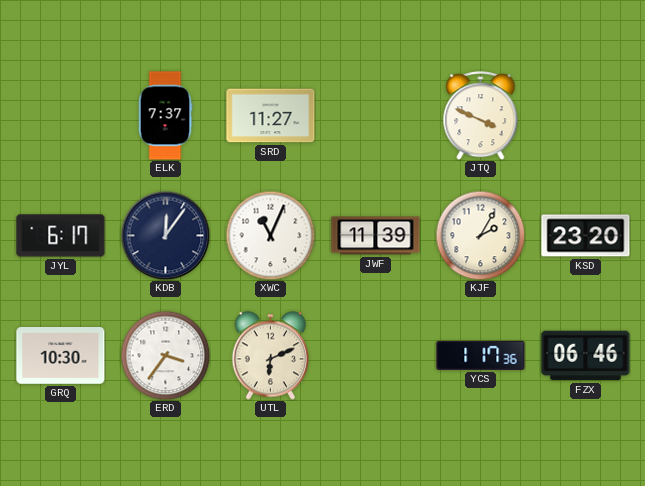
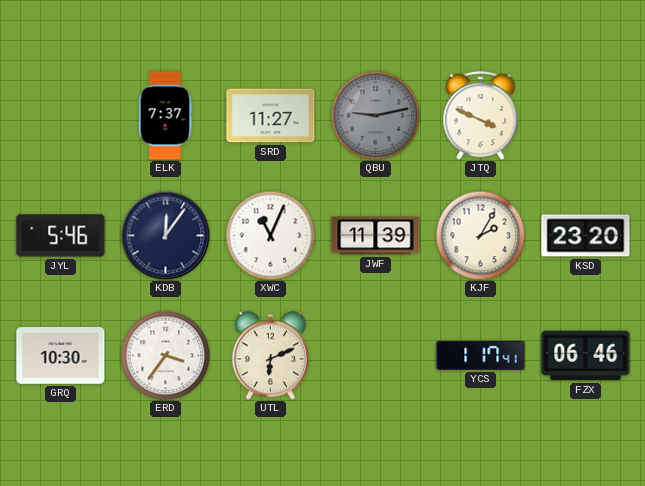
QBU: none -> 9:13 (375, 115)
JYL: 6:17 -> 5:46 (61, 236)
YCS: 1:17:36 -> 1:17:41 (481, 355)
